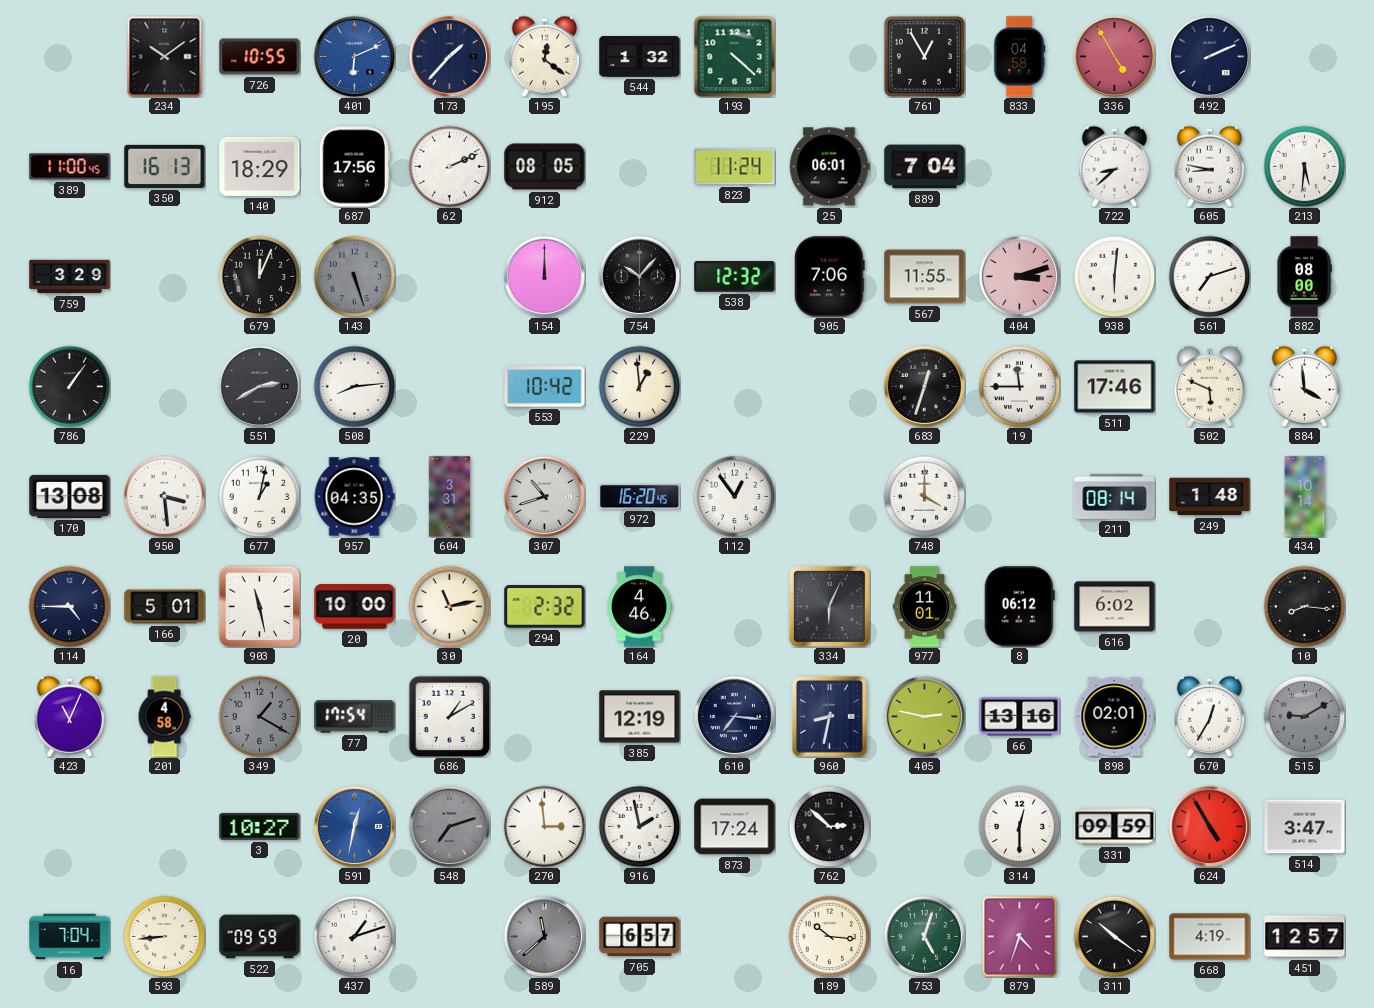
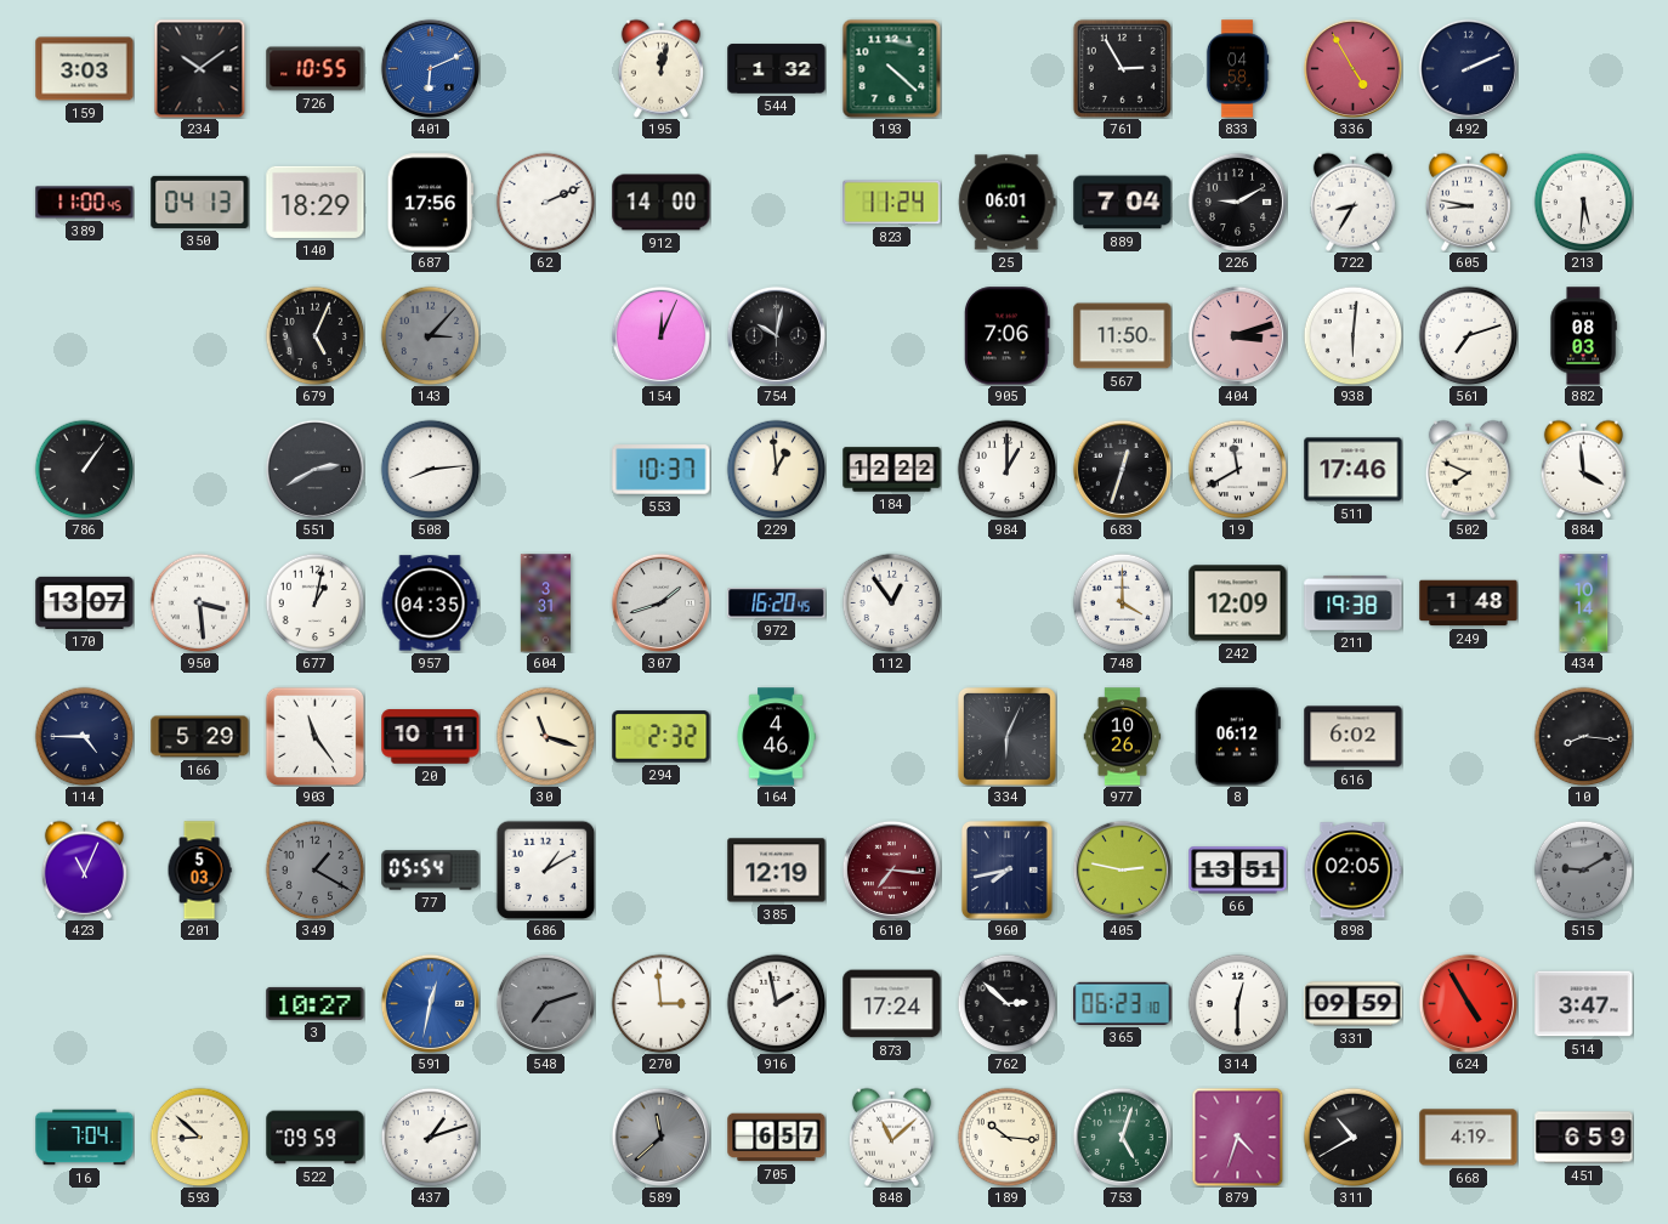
159: none -> 3:03 (85, 69)
173: 1:37 -> none (449, 56)
195: 12:21 -> 12:02 (660, 68)
761: 12:55 -> 2:55 (1122, 68)
350: 16:13 -> 04:13 (200, 202)
912: 08:05 -> 14:00 (662, 203)
226: none -> 9:10 (1237, 202)
722: 8:38 -> 8:35 (1352, 202)
759: 3:29 -> none (70, 277)
679: 12:04 -> 5:04 (314, 335)
143: 5:27 -> 3:07 (430, 335)
154: 12:00 -> 12:04 (660, 335)
754: 10:07 -> 10:02 (776, 335)
538: 12:32 -> none (735, 277)
567: 11:55 -> 11:50 (1123, 336)
882: 08:00 -> 08:03 (1583, 336)
553: 10:42 -> 10:37 (662, 470)
184: none -> 12:22 (892, 470)
984: none -> 1:00 (1006, 469)
19: 11:45 -> 11:40 (1237, 469)
502: 5:49 -> 7:49 (1468, 469)
170: 13:08 -> 13:07 (85, 602)
307: 10:42 -> 1:42 (660, 602)
242: none -> 12:09 (1238, 603)
211: 08:14 -> 19:38 (1354, 602)
166: 5:01 -> 5:29 (200, 737)
903: 11:28 -> 11:24 (314, 736)
20: 10:00 -> 10:11 (431, 737)
30: 11:13 -> 11:18 (545, 736)
977: 11:01 -> 10:26 (1123, 737)
201: 4:58 -> 5:03 (199, 871)
77: 17:54 -> 05:54 (431, 871)
610 dial: navy -> burgundy (891, 869)
960: 8:32 -> 7:43 (1006, 869)
66: 13:16 -> 13:51 (1238, 871)
898: 02:01 -> 02:05 (1352, 871)
670: 12:35 -> none (1209, 716)
365: none -> 06:23 (1123, 1003)
593: 8:44 -> 8:52 (199, 1137)
848: none -> 11:08 (891, 1137)
311: 10:21 -> 10:40 (1352, 1137)
451: 12:57 -> 6:59 (1584, 1138)
